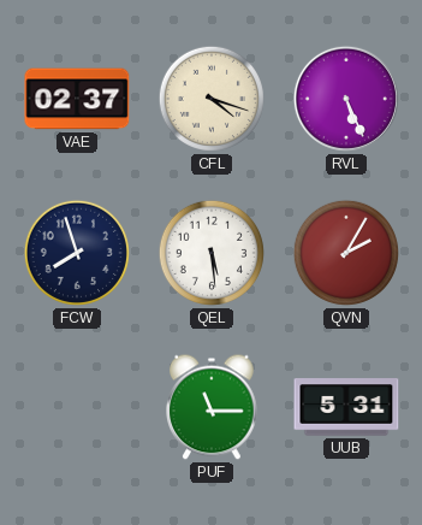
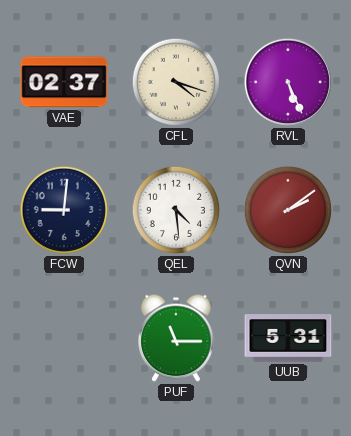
FCW: 7:57 -> 9:01 (64, 210)
QEL: 5:29 -> 4:29 (176, 210)
QVN: 2:05 -> 2:09 (288, 210)
